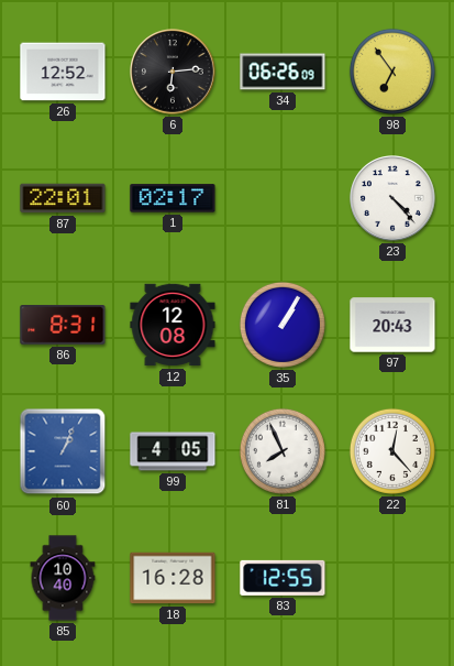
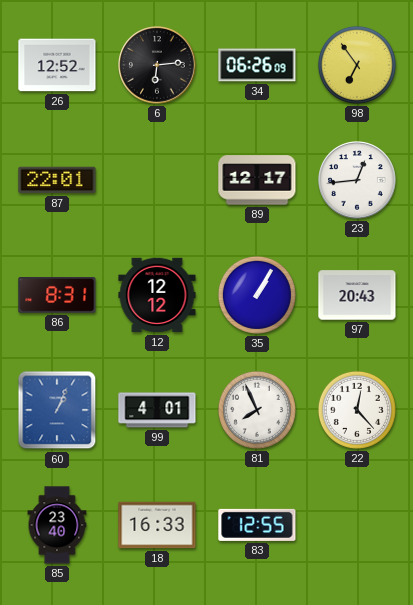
1: 02:17 -> none (173, 198)
89: none -> 12:17 (257, 180)
23: 4:23 -> 12:44 (357, 180)
12: 12:08 -> 12:12 (157, 295)
99: 4:05 -> 4:01 (157, 410)
85: 10:40 -> 23:40 (57, 525)
18: 16:28 -> 16:33 (157, 525)
